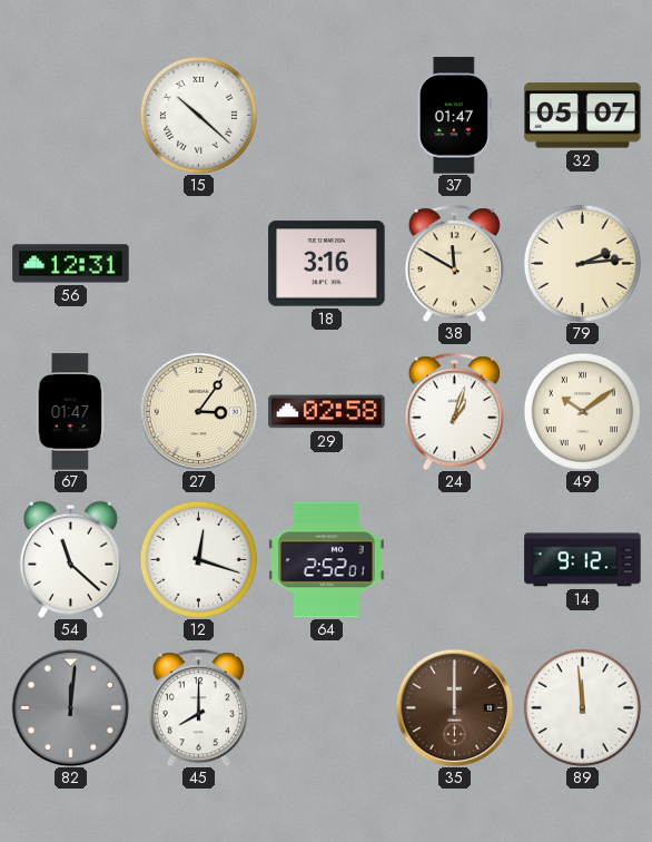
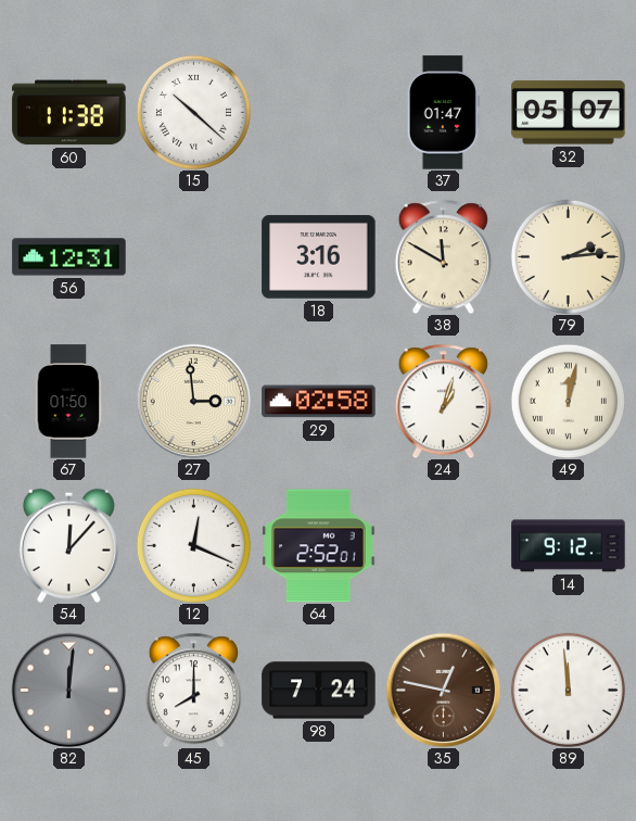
60: none -> 11:38 (69, 113)
67: 01:47 -> 01:50 (68, 402)
27: 3:06 -> 2:59 (193, 401)
49: 10:09 -> 12:02 (568, 401)
54: 11:22 -> 12:07 (68, 545)
12: 12:18 -> 12:19 (193, 545)
98: none -> 7:24 (319, 691)
35: 12:00 -> 12:47 (443, 690)
